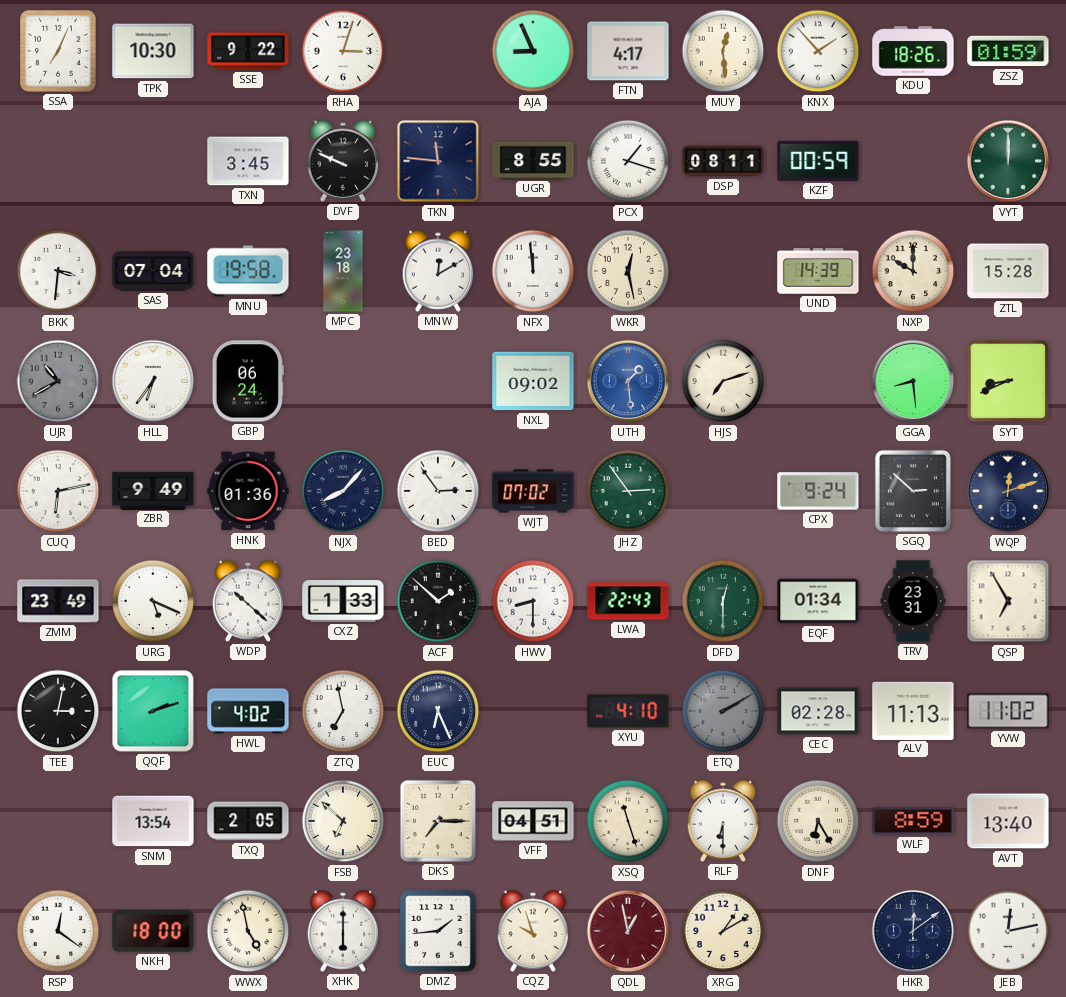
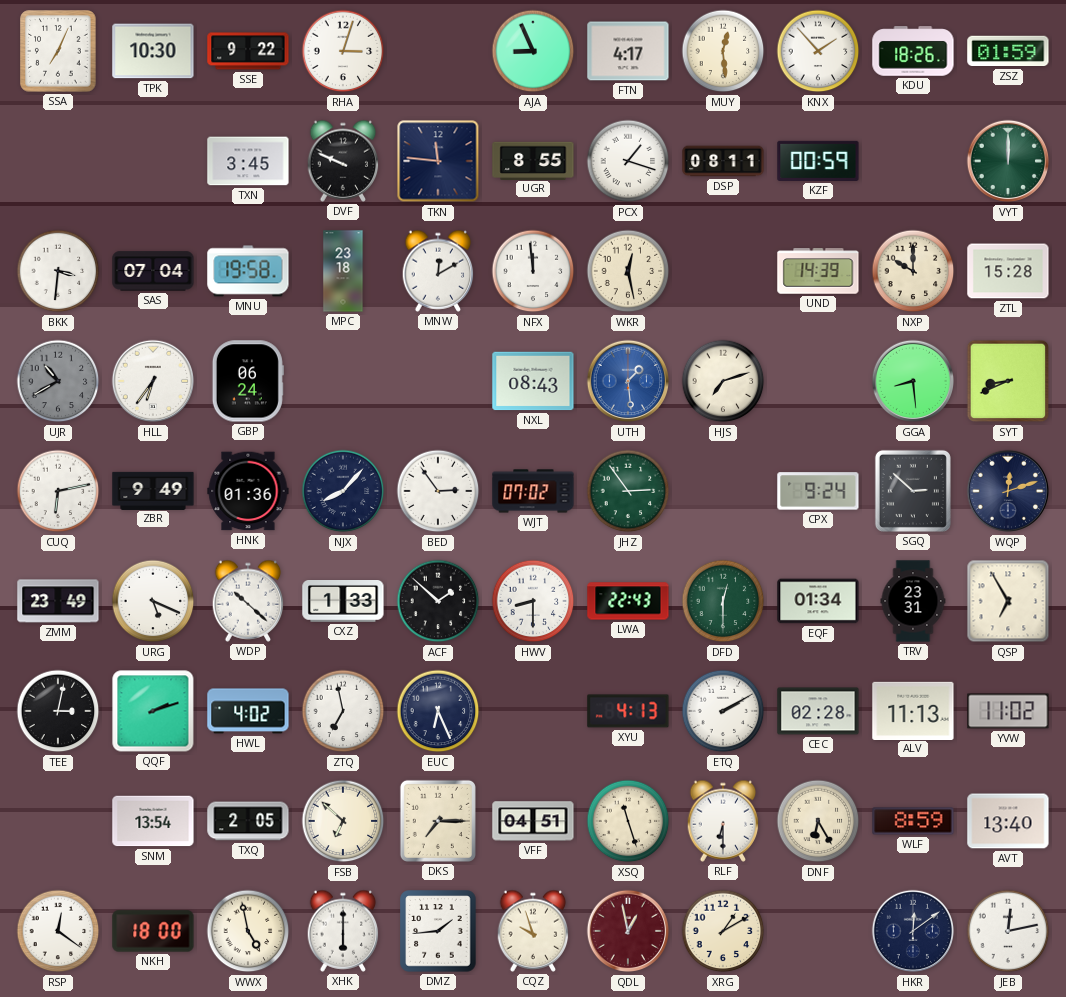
NXL: 09:02 -> 08:43 (533, 381)
XYU: 4:10 -> 4:13 (628, 711)
ETQ dial: grey -> white (723, 711)
